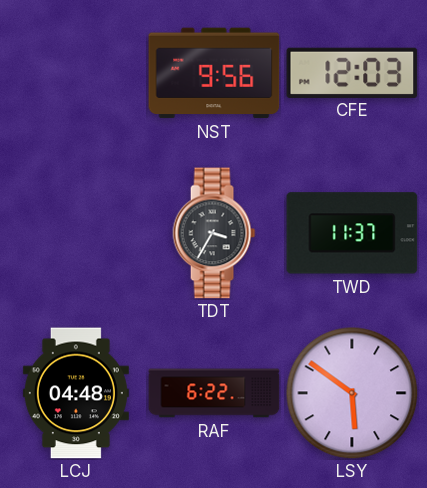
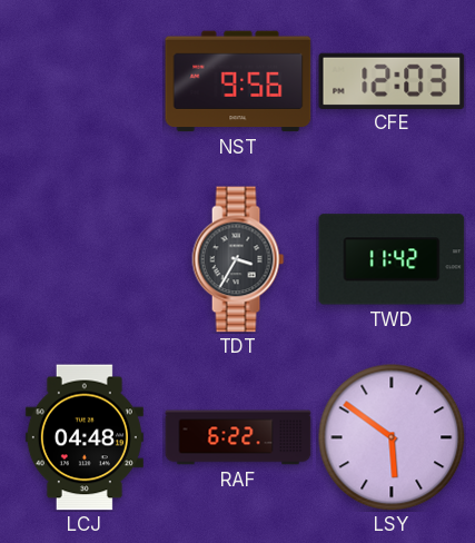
TWD: 11:37 -> 11:42 (392, 259)
